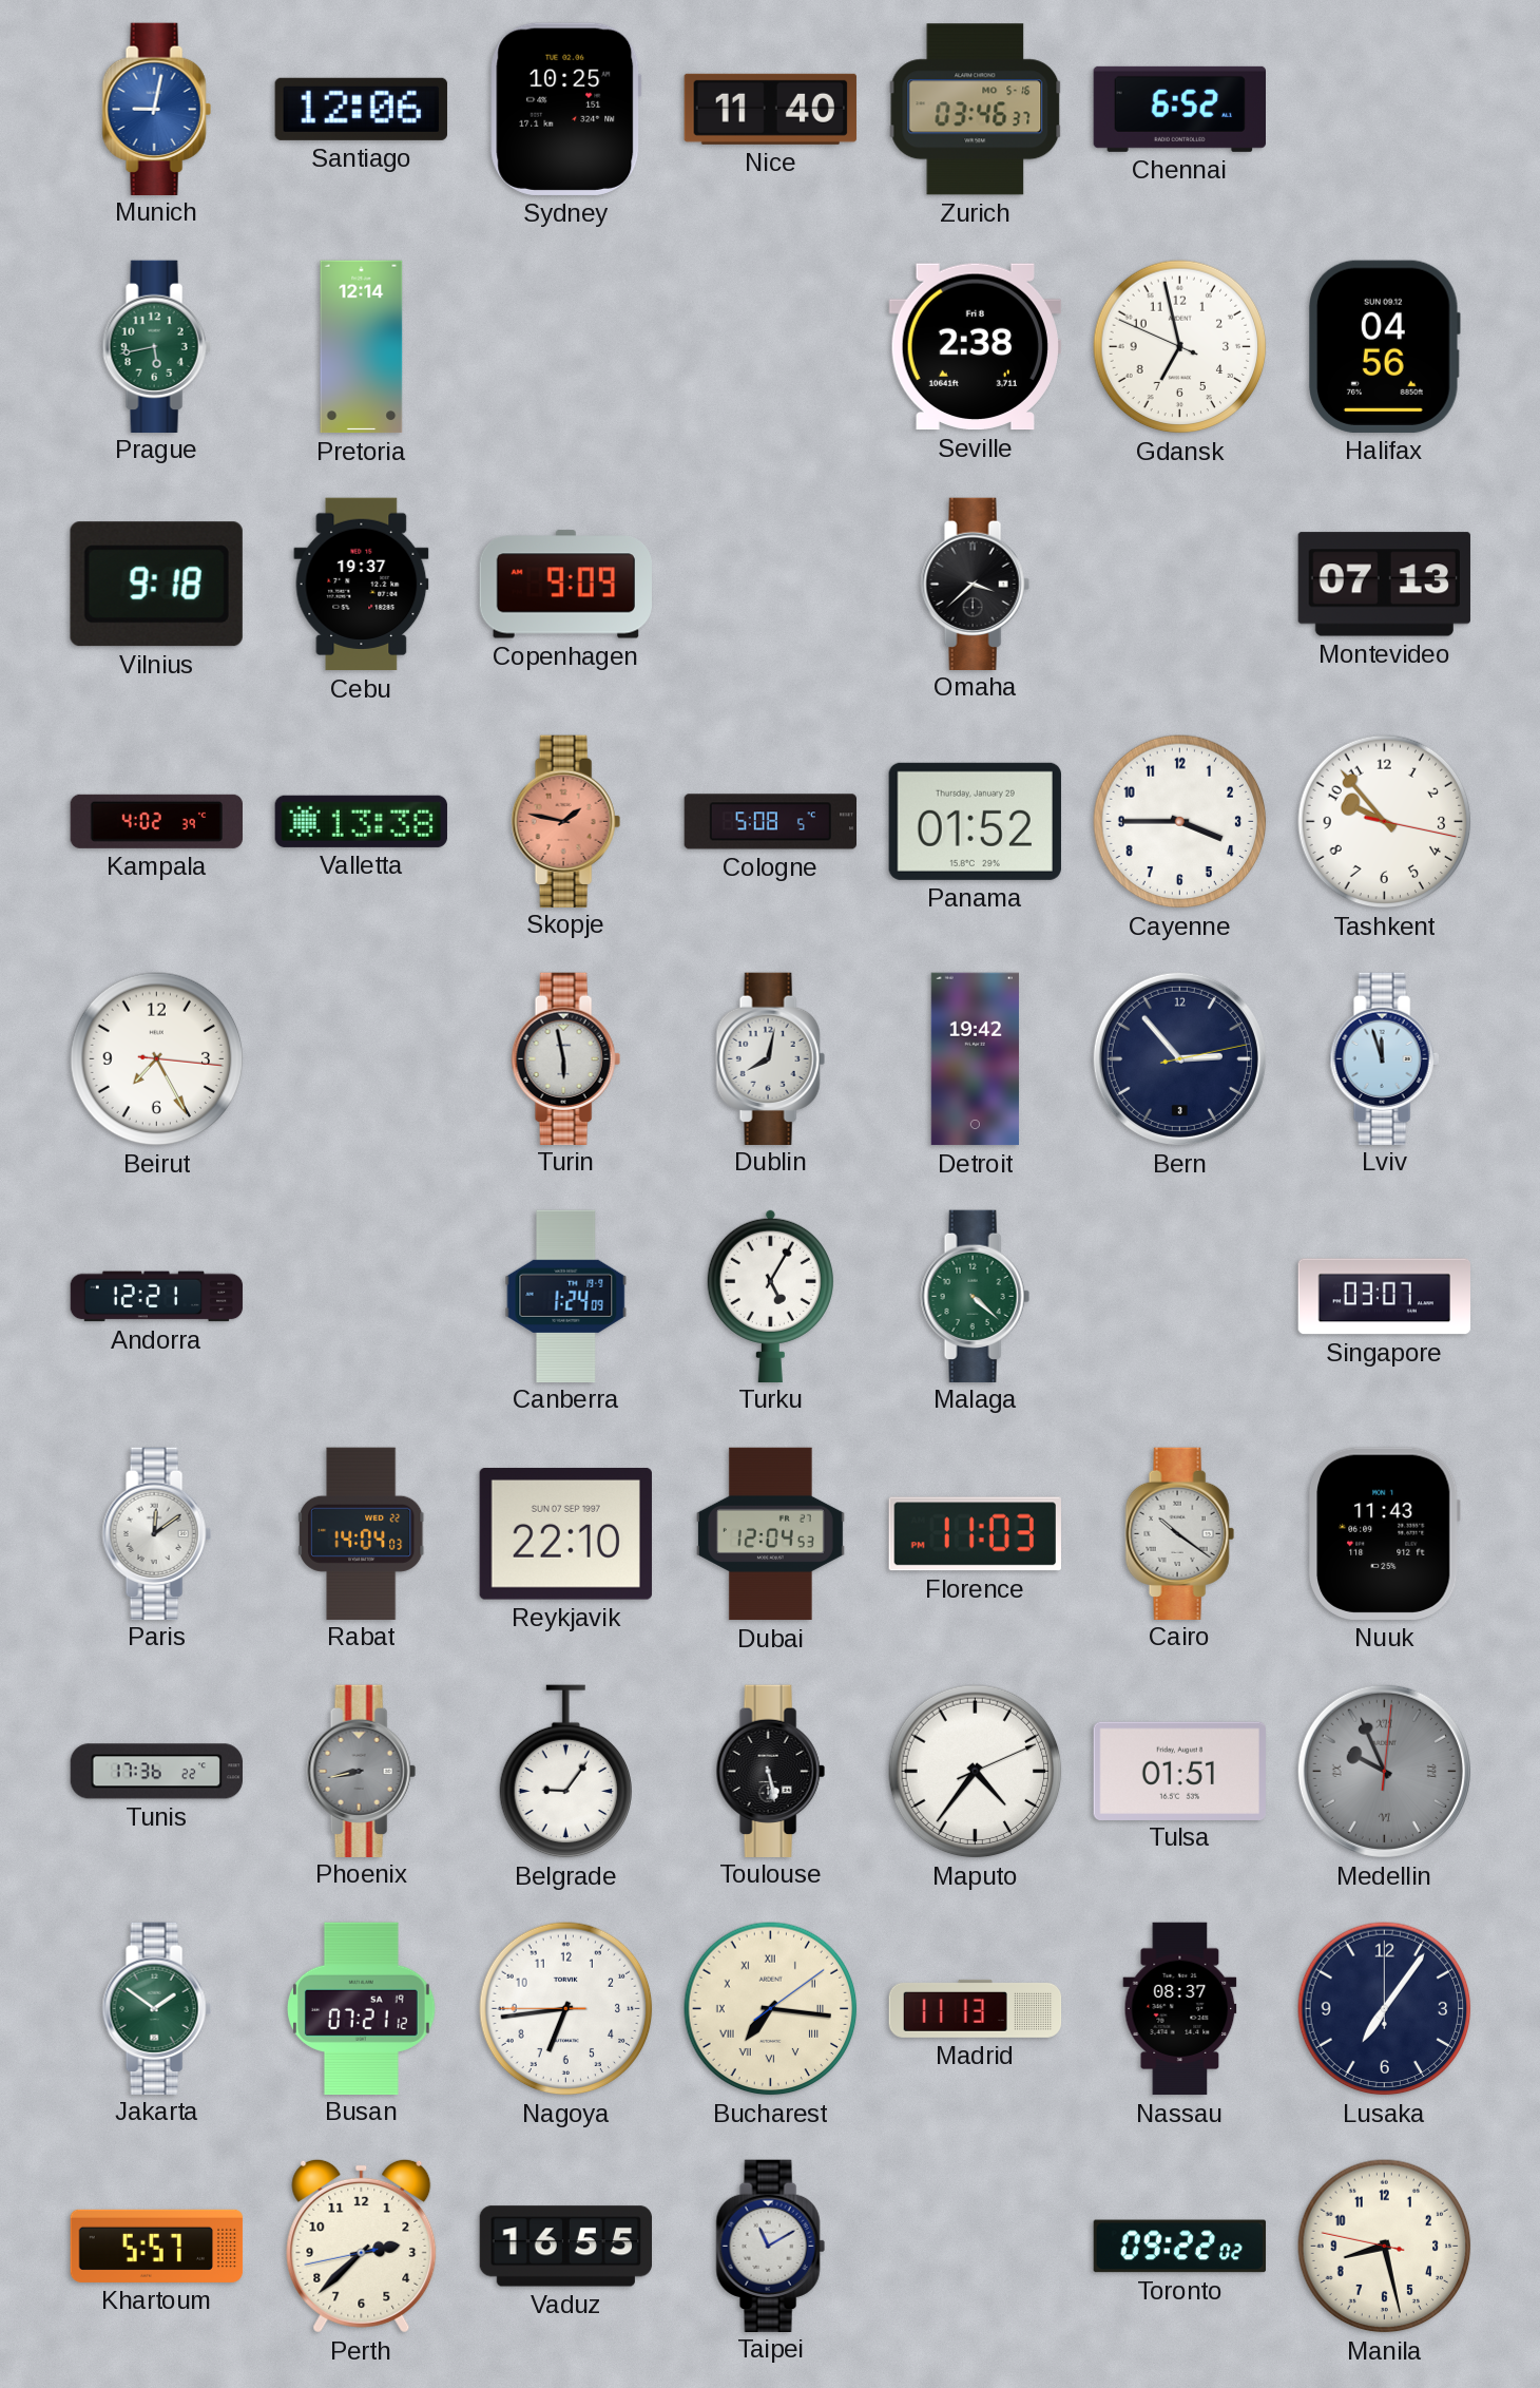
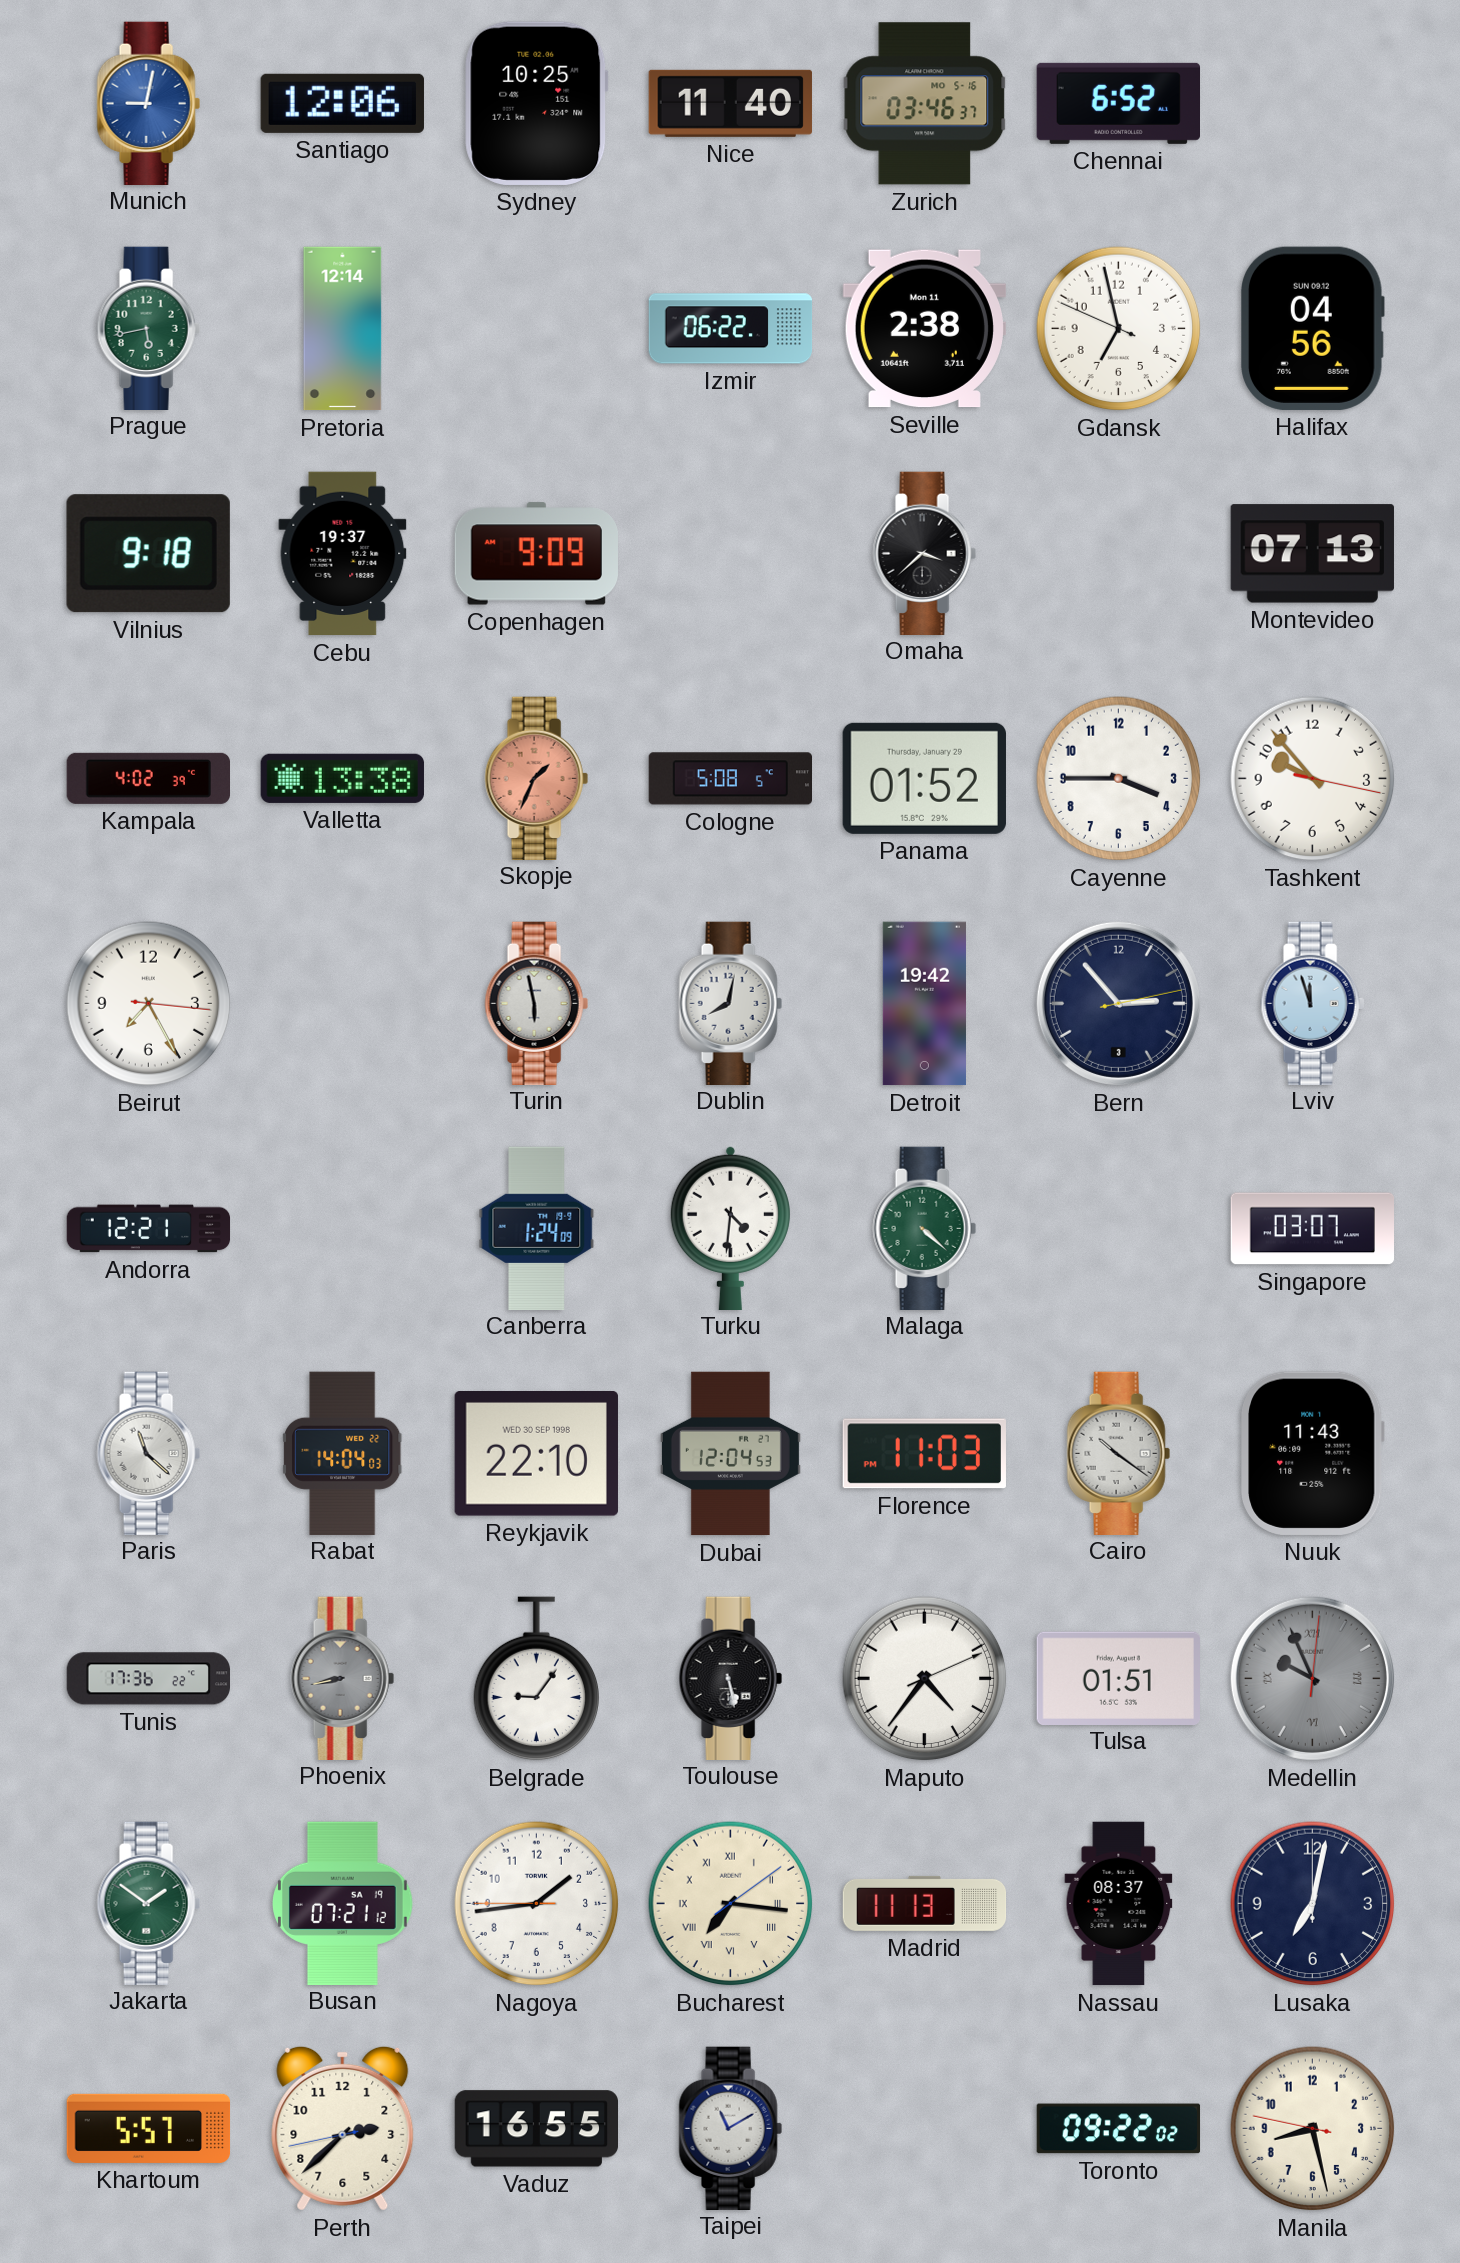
Izmir: none -> 06:22 (731, 329)
Seville date: Fri 8 -> Mon 11 (924, 329)
Skopje: 1:47 -> 1:34 (536, 778)
Turku: 5:05 -> 4:31 (730, 1227)
Paris: 12:09 -> 11:22 (148, 1453)
Reykjavik date: SUN 07 SEP 1997 -> WED 30 SEP 1998 (536, 1454)
Nagoya: 6:43 -> 1:43 (537, 1904)
Lusaka: 7:06 -> 7:02 (1313, 1904)
